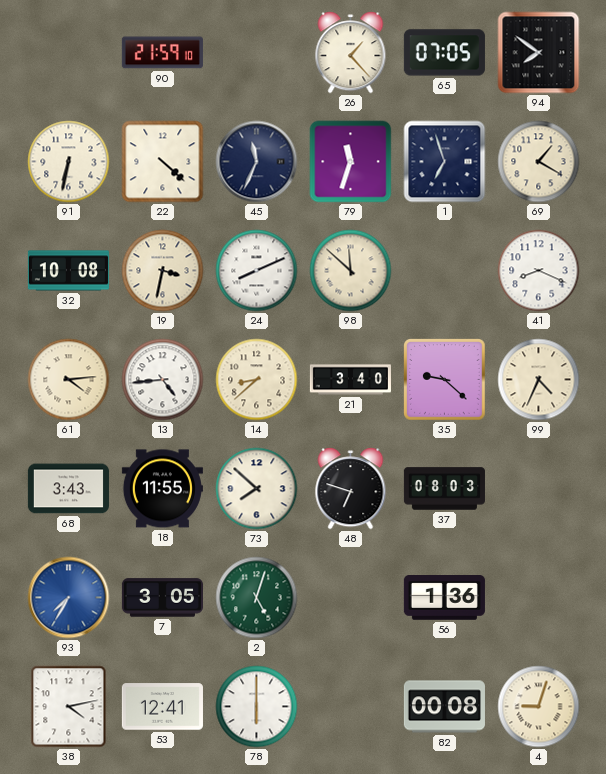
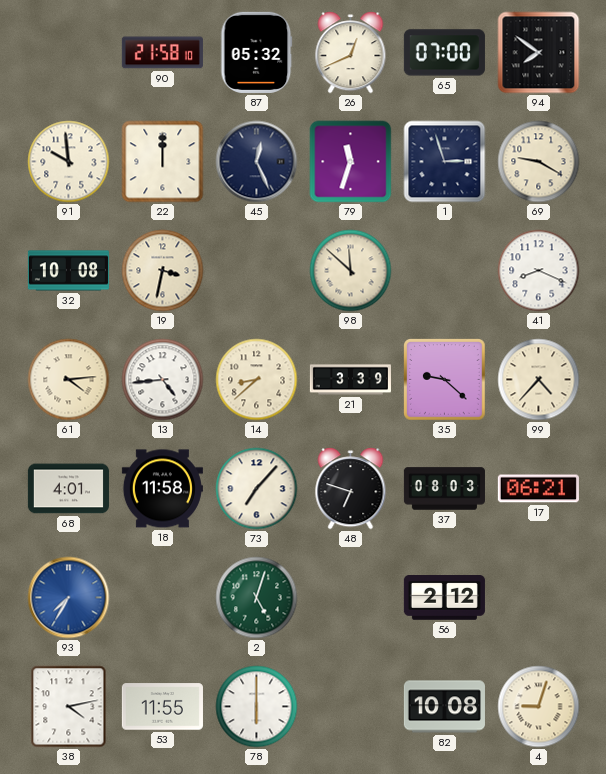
90: 21:59 -> 21:58 (162, 53)
87: none -> 05:32 (257, 52)
26: 1:23 -> 12:41 (351, 53)
65: 07:05 -> 07:00 (444, 53)
91: 6:32 -> 9:59 (69, 162)
22: 4:22 -> 12:00 (163, 162)
45: 11:34 -> 12:26 (257, 162)
1: 6:57 -> 2:57 (445, 162)
69: 1:20 -> 9:20 (539, 162)
24: 8:11 -> none (257, 271)
21: 3:40 -> 3:39 (350, 380)
99: 4:34 -> 4:37 (539, 380)
68: 3:43 -> 4:01 (68, 489)
18: 11:55 -> 11:58 (162, 489)
73: 7:52 -> 7:07 (257, 489)
17: none -> 06:21 (538, 489)
7: 3:05 -> none (162, 598)
56: 1:36 -> 2:12 (444, 598)
53: 12:41 -> 11:55 (162, 707)
82: 00:08 -> 10:08 (444, 707)
